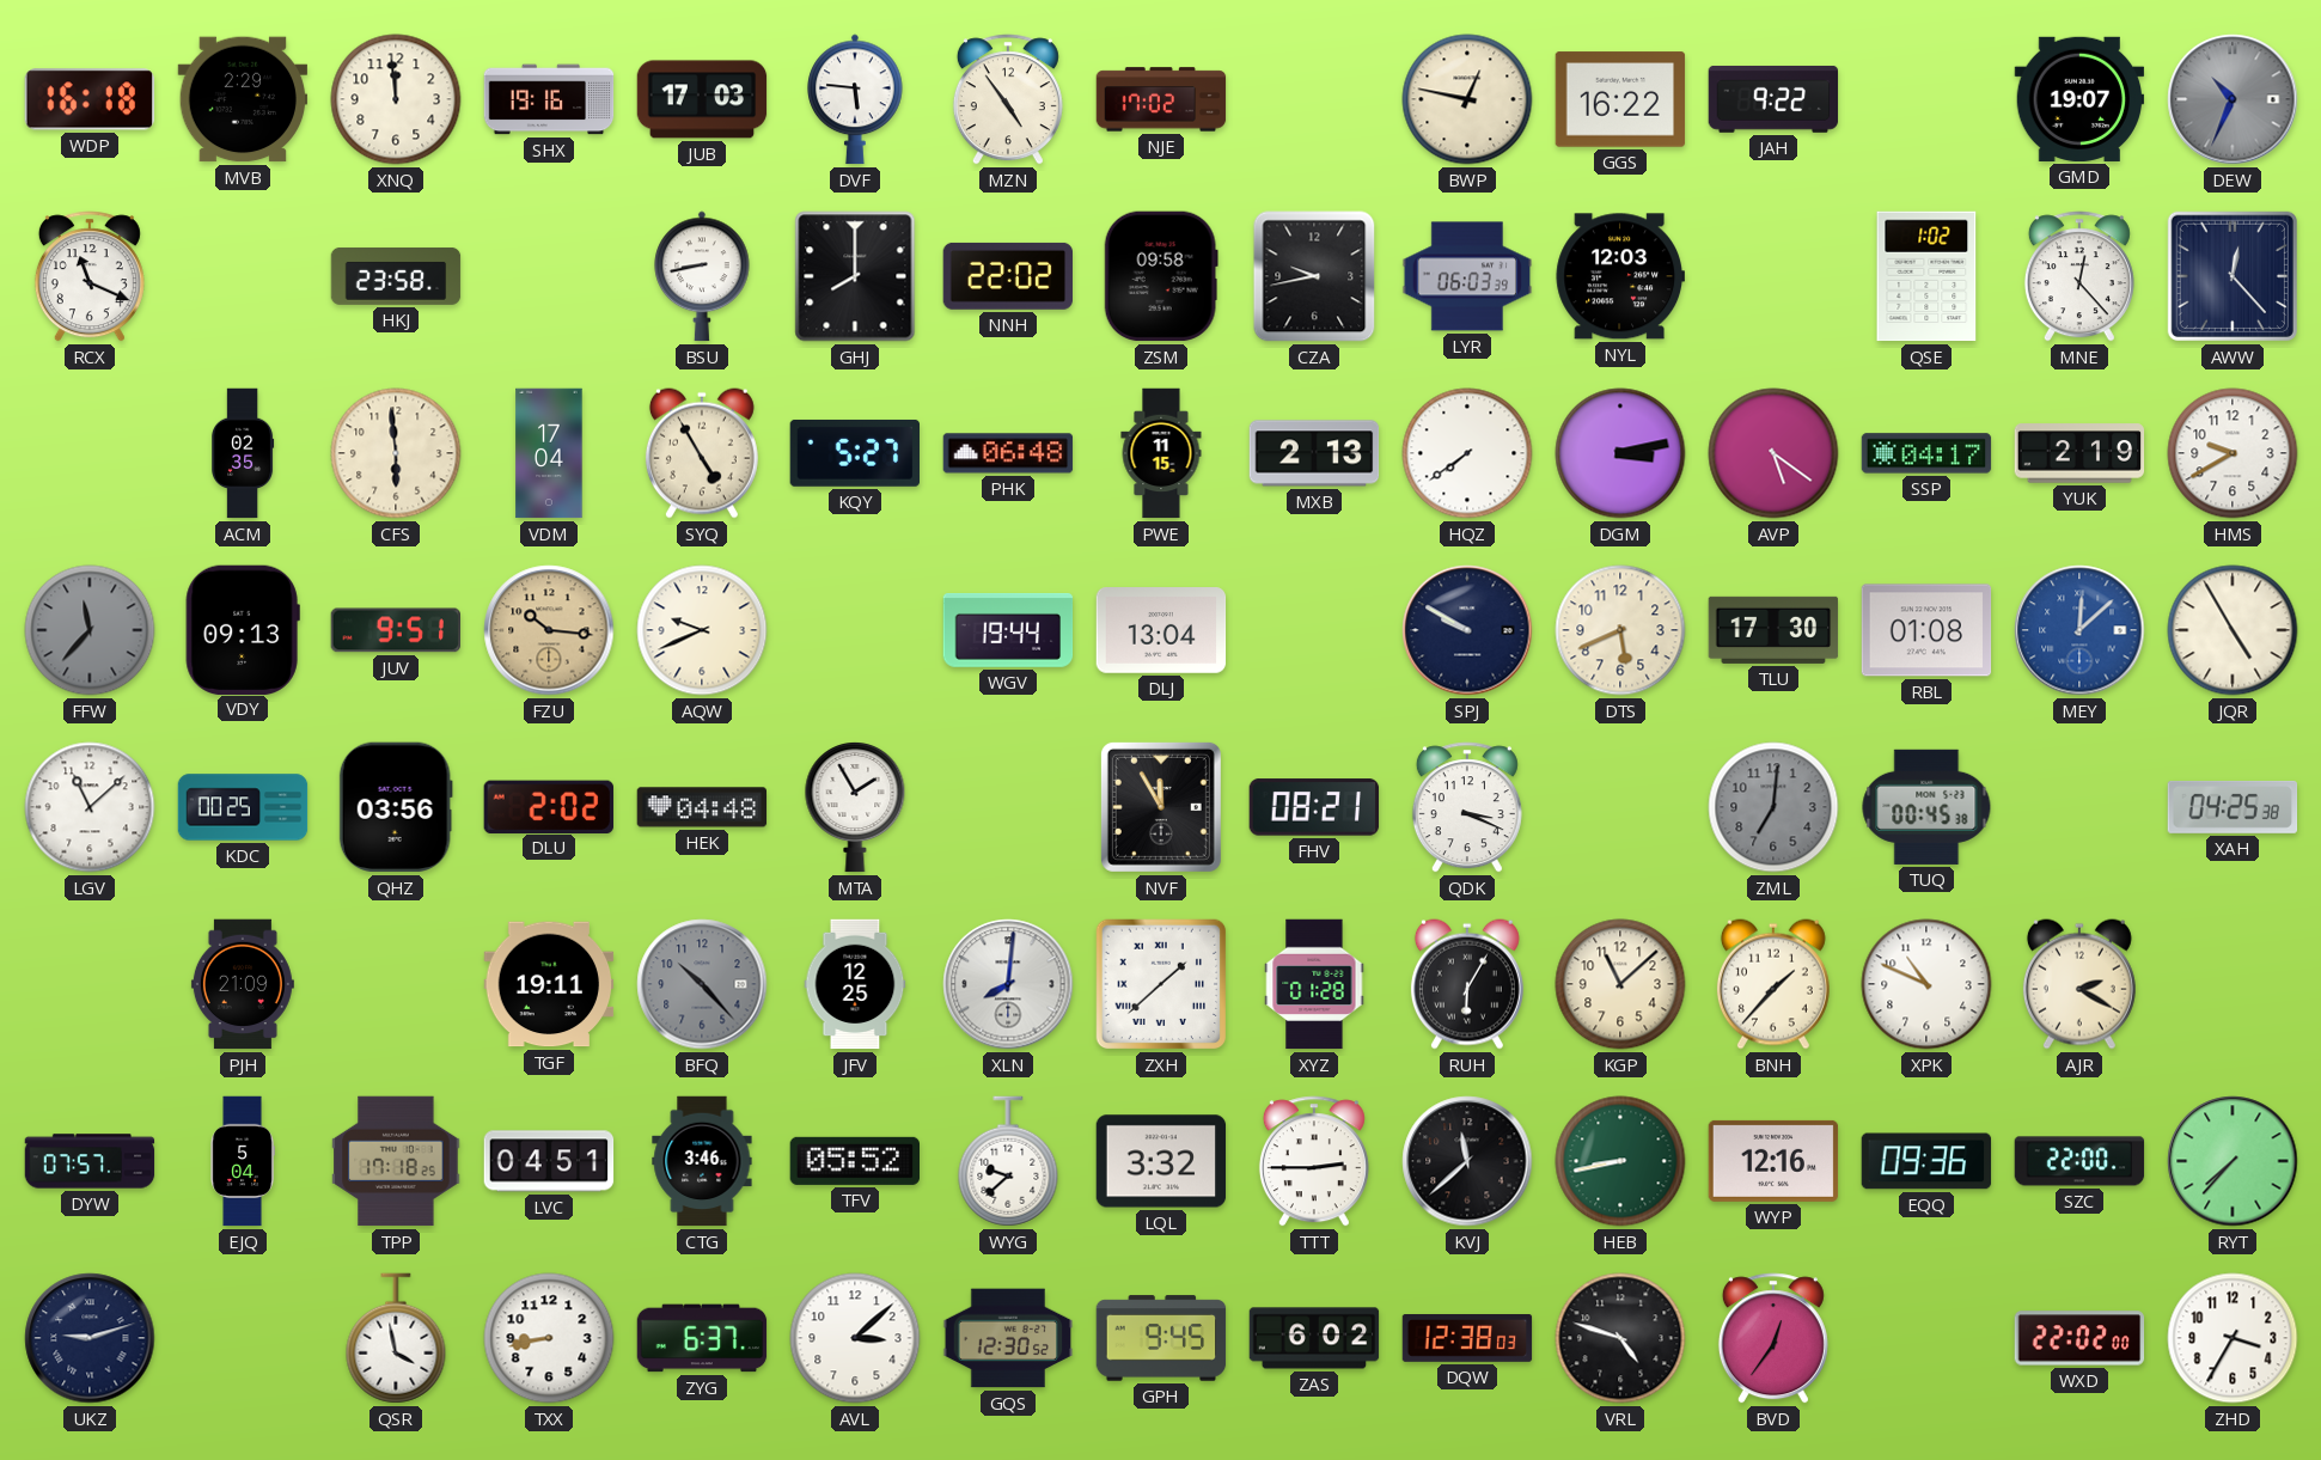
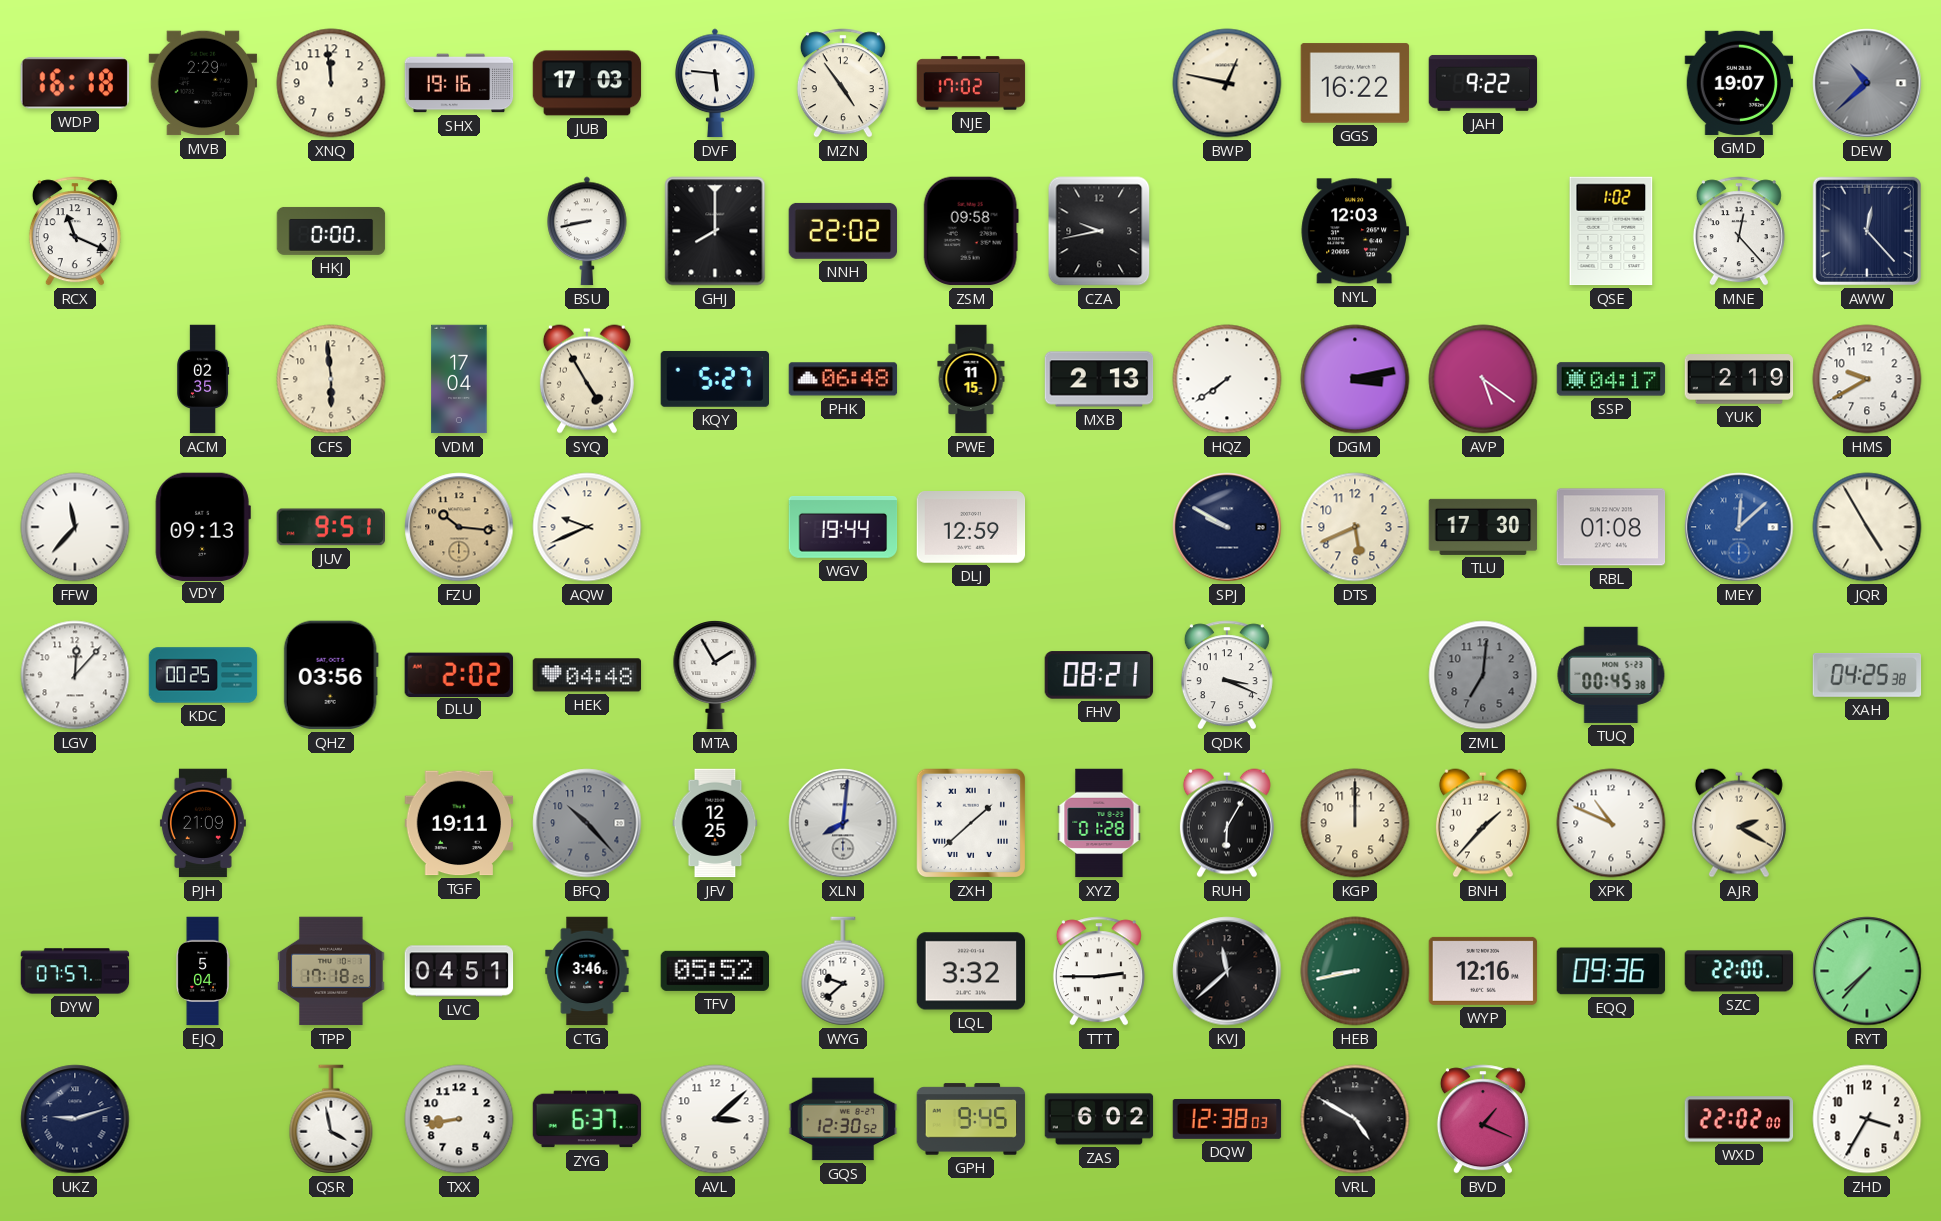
DEW: 10:34 -> 10:38 (1867, 83)
HKJ: 23:58 -> 0:00 (331, 231)
LYR: 06:03 -> none (1467, 276)
FFW dial: grey -> white (75, 527)
DLJ: 13:04 -> 12:59 (971, 528)
LGV: 11:08 -> 12:07 (75, 675)
NVF: 11:55 -> none (1161, 807)
KGP: 11:08 -> 12:00 (1355, 823)
VRL: 4:48 -> 4:50 (1355, 1119)
BVD: 12:36 -> 1:19 (1483, 1119)
